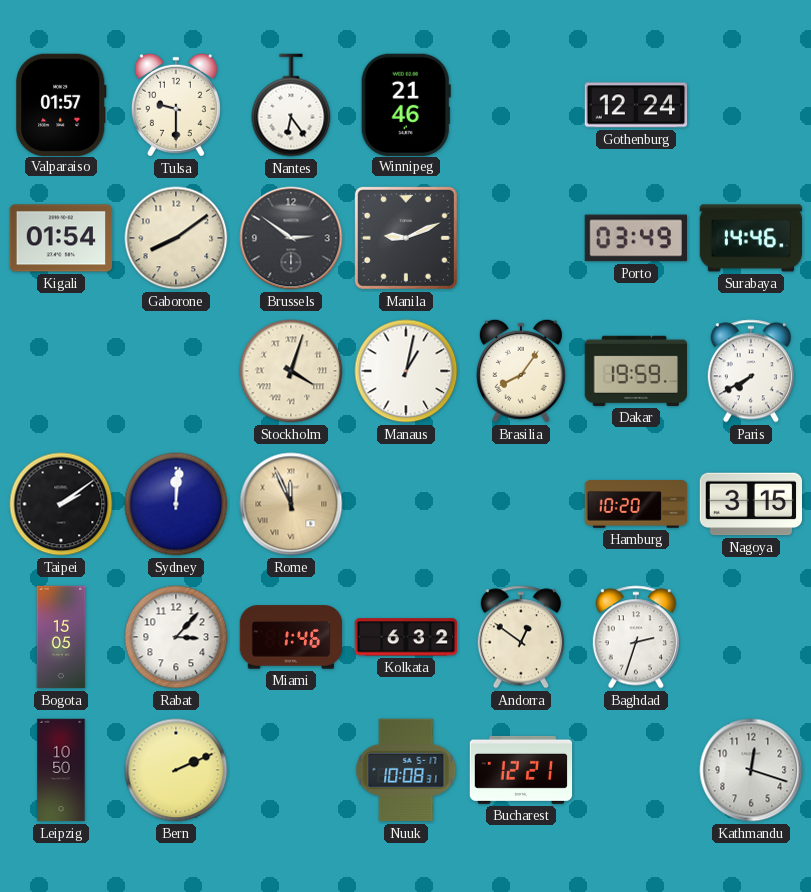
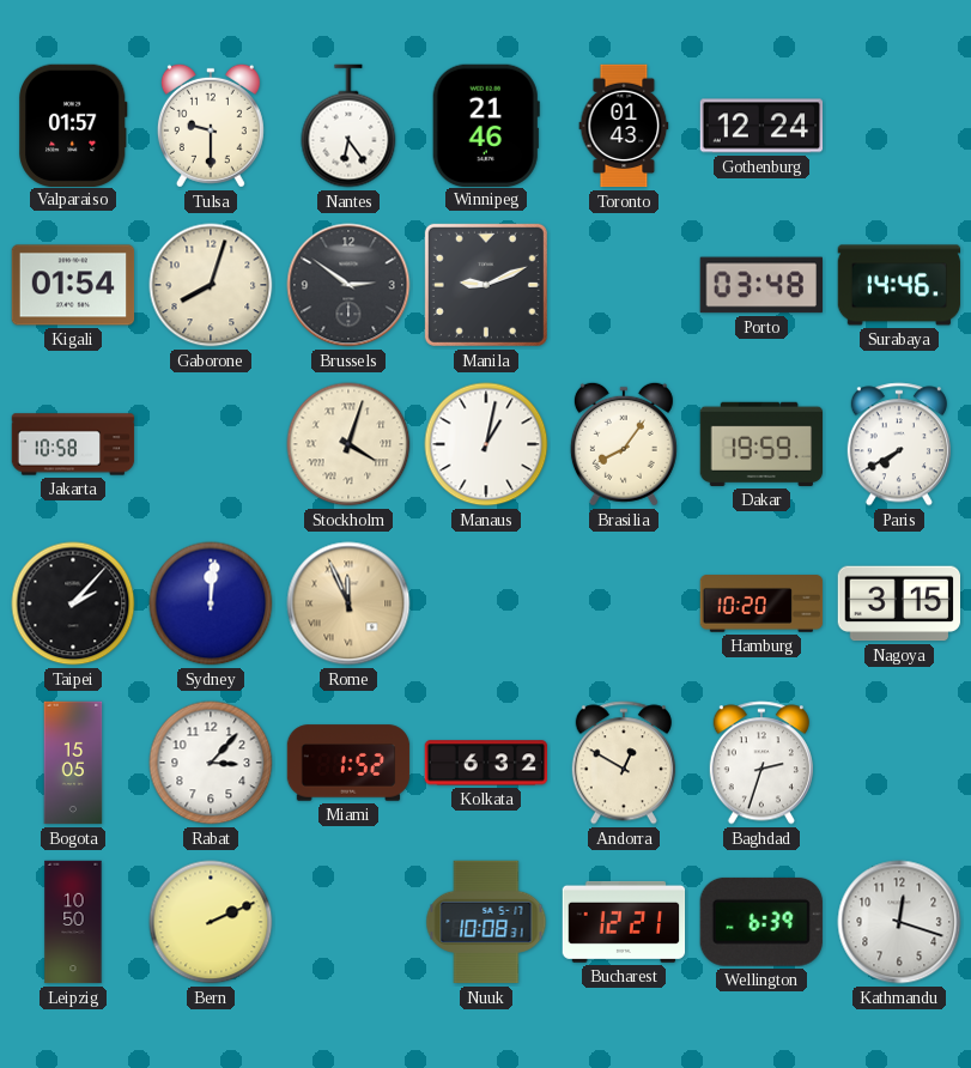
Toronto: none -> 01:43 (624, 126)
Gaborone: 8:09 -> 8:03 (211, 285)
Porto: 03:49 -> 03:48 (760, 285)
Jakarta: none -> 10:58 (73, 444)
Taipei: 2:09 -> 2:07 (73, 603)
Miami: 1:46 -> 1:52 (348, 763)
Andorra: 12:51 -> 12:50 (624, 763)
Wellington: none -> 6:39 (761, 922)
